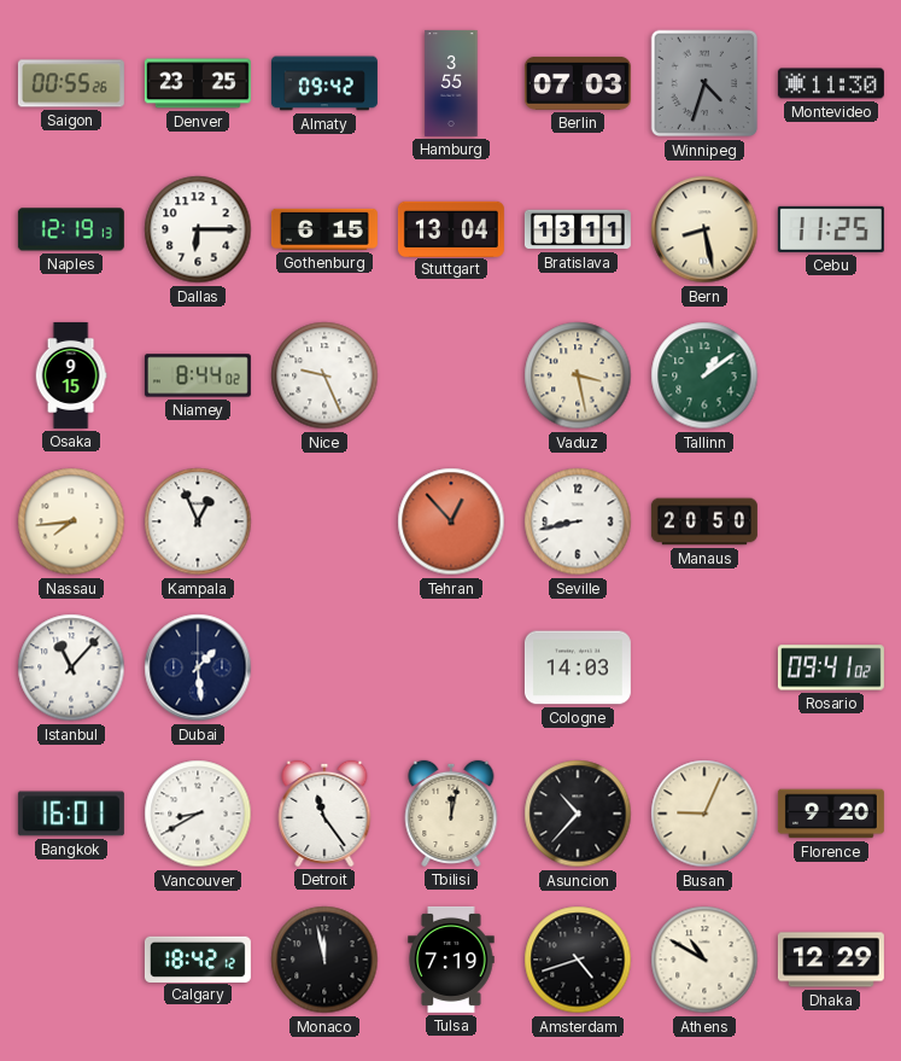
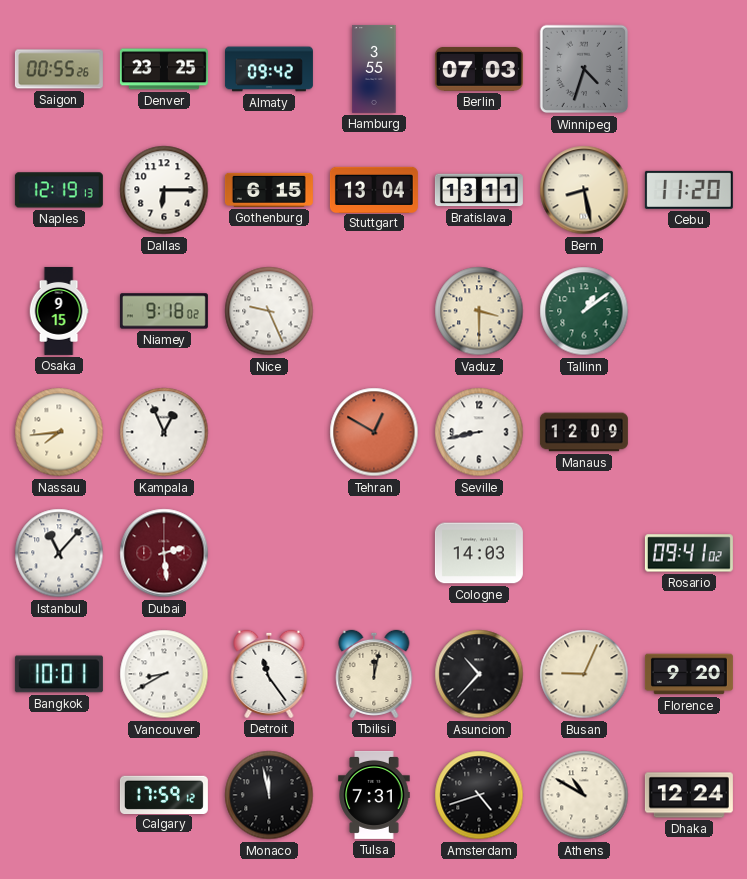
Montevideo: 11:30 -> none (831, 83)
Cebu: 11:25 -> 11:20 (689, 190)
Niamey: 8:44 -> 9:18 (164, 311)
Vaduz: 3:28 -> 3:30 (479, 311)
Tehran: 12:53 -> 12:50 (374, 432)
Manaus: 20:50 -> 12:09 (584, 432)
Dubai: 1:29 -> 2:29 (164, 553)
Dubai dial: navy -> burgundy (164, 553)
Bangkok: 16:01 -> 10:01 (59, 674)
Calgary: 18:42 -> 17:59 (164, 794)
Tulsa: 7:19 -> 7:31 (374, 795)
Dhaka: 12:29 -> 12:24 (689, 795)
